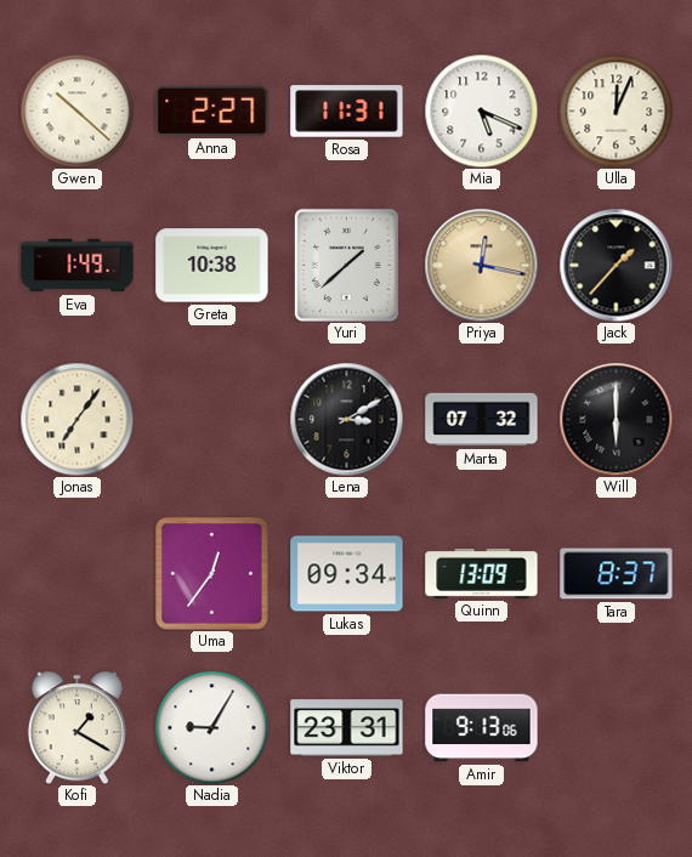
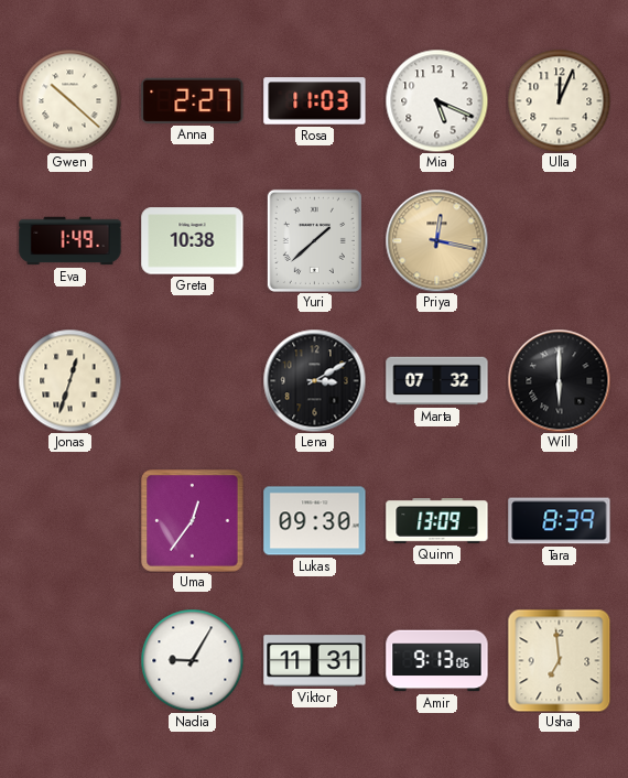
Rosa: 11:31 -> 11:03 (315, 101)
Jack: 1:37 -> none (616, 265)
Jonas: 7:06 -> 12:33 (69, 380)
Lukas: 09:34 -> 09:30 (315, 521)
Tara: 8:37 -> 8:39 (560, 521)
Kofi: 1:20 -> none (76, 727)
Viktor: 23:31 -> 11:31 (315, 661)
Usha: none -> 6:59 (559, 660)
